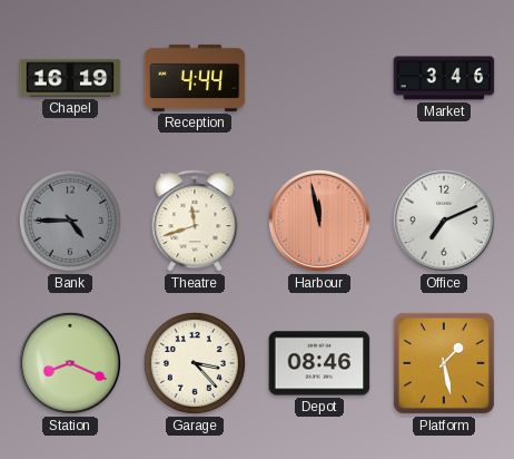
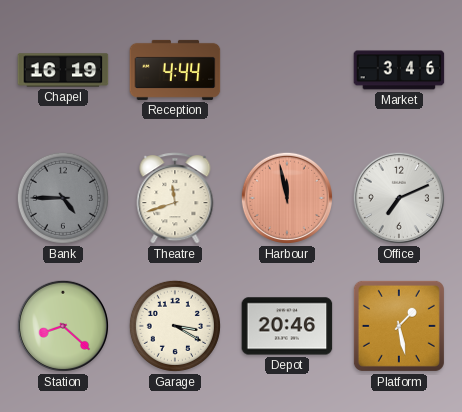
Station: 8:19 -> 8:22 (63, 326)
Garage: 3:23 -> 3:20 (175, 326)
Depot: 08:46 -> 20:46 (287, 326)
